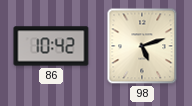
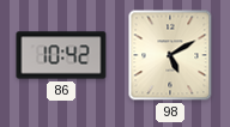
98: 5:12 -> 5:10 (170, 55)
